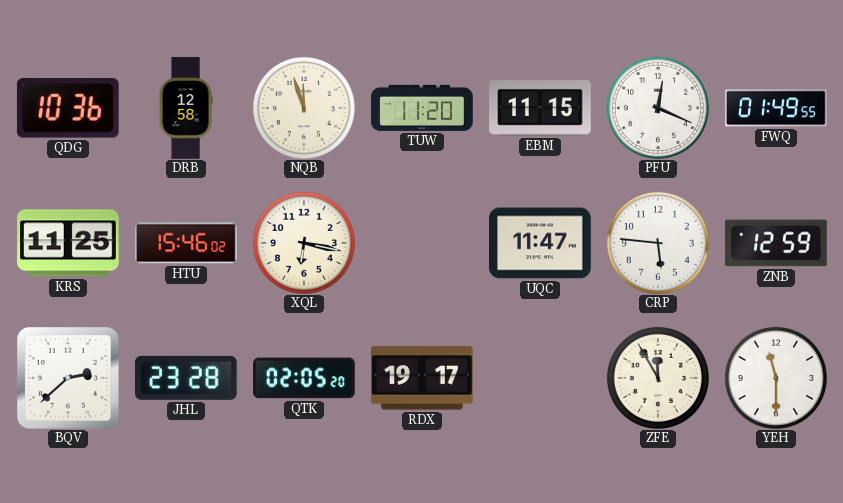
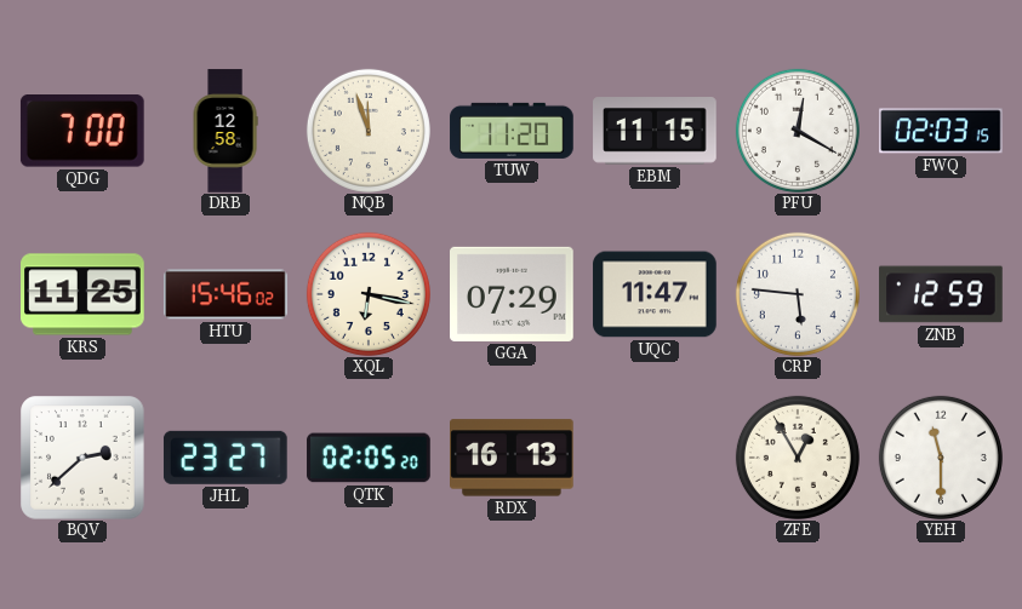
QDG: 10:36 -> 7:00 (82, 131)
PFU: 12:19 -> 12:20 (798, 131)
FWQ: 01:49 -> 02:03 (942, 131)
GGA: none -> 07:29 (513, 294)
JHL: 23:28 -> 23:27 (225, 458)
RDX: 19:17 -> 16:13 (513, 458)
ZFE: 11:55 -> 12:55 (798, 458)
